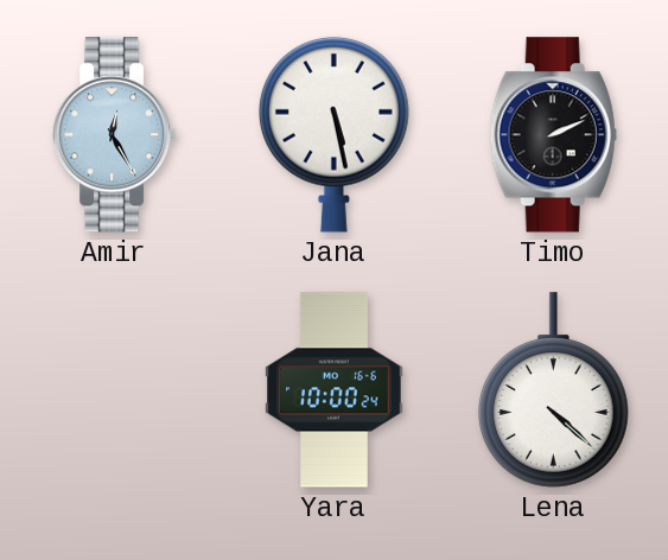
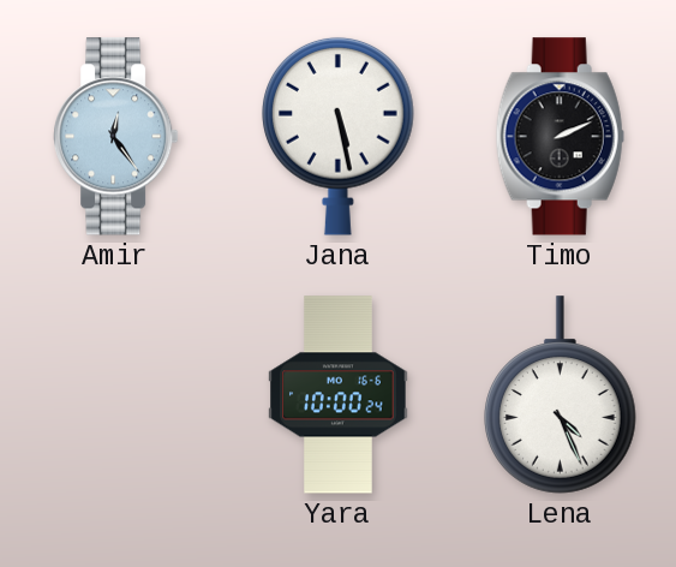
Amir: 12:25 -> 12:24 (116, 137)
Lena: 4:22 -> 4:26 (561, 395)
